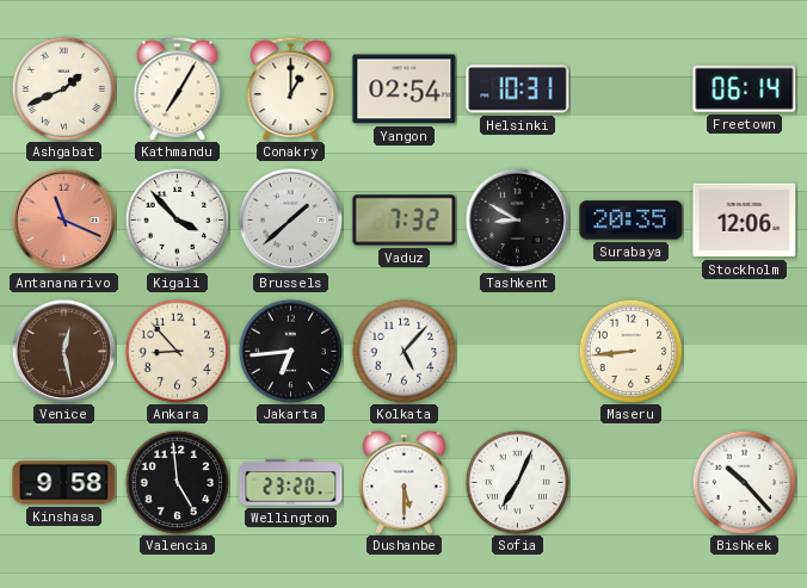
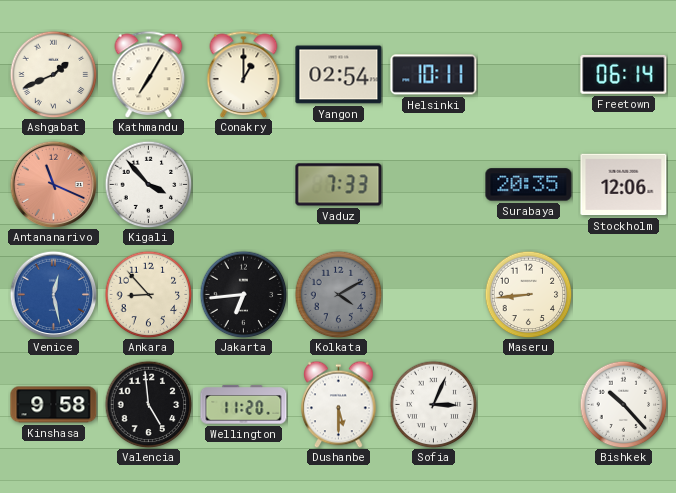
Helsinki: 10:31 -> 10:11 (434, 75)
Brussels: 1:38 -> none (290, 219)
Vaduz: 7:32 -> 7:33 (339, 185)
Tashkent: 8:50 -> none (517, 219)
Venice dial: brown -> blue (53, 294)
Kolkata: 5:07 -> 4:10 (338, 294)
Kolkata dial: white -> grey (338, 294)
Wellington: 23:20 -> 11:20 (244, 405)
Sofia: 7:04 -> 3:04 (433, 404)
